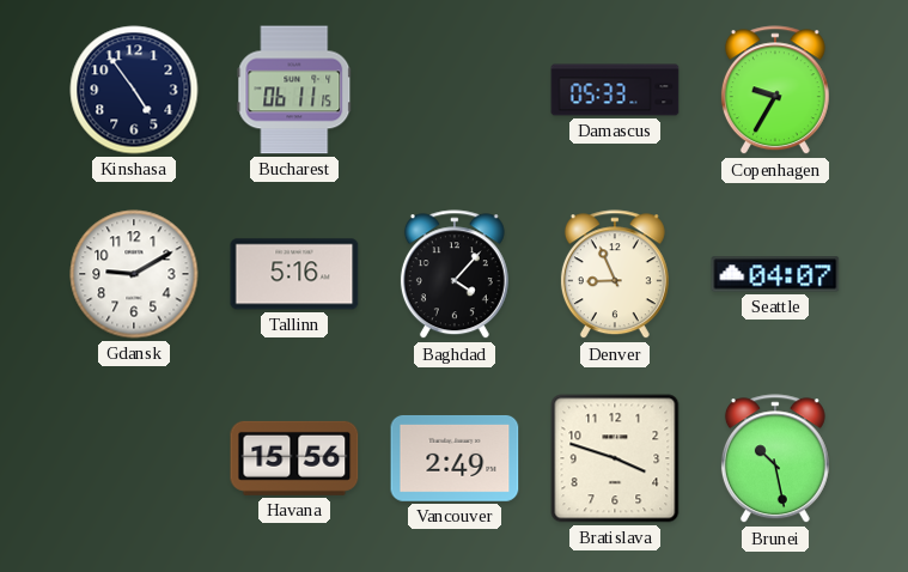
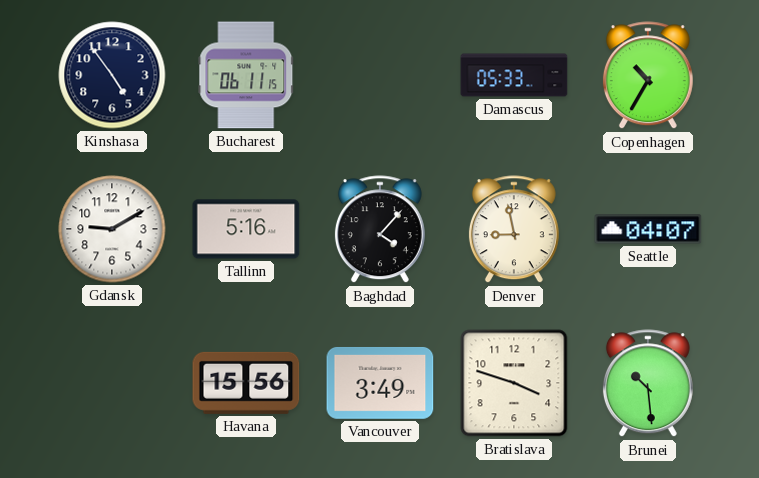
Copenhagen: 9:35 -> 10:35 (648, 76)
Denver: 8:56 -> 8:58 (514, 230)
Vancouver: 2:49 -> 3:49 (380, 383)
Brunei: 10:28 -> 10:29 (648, 384)
